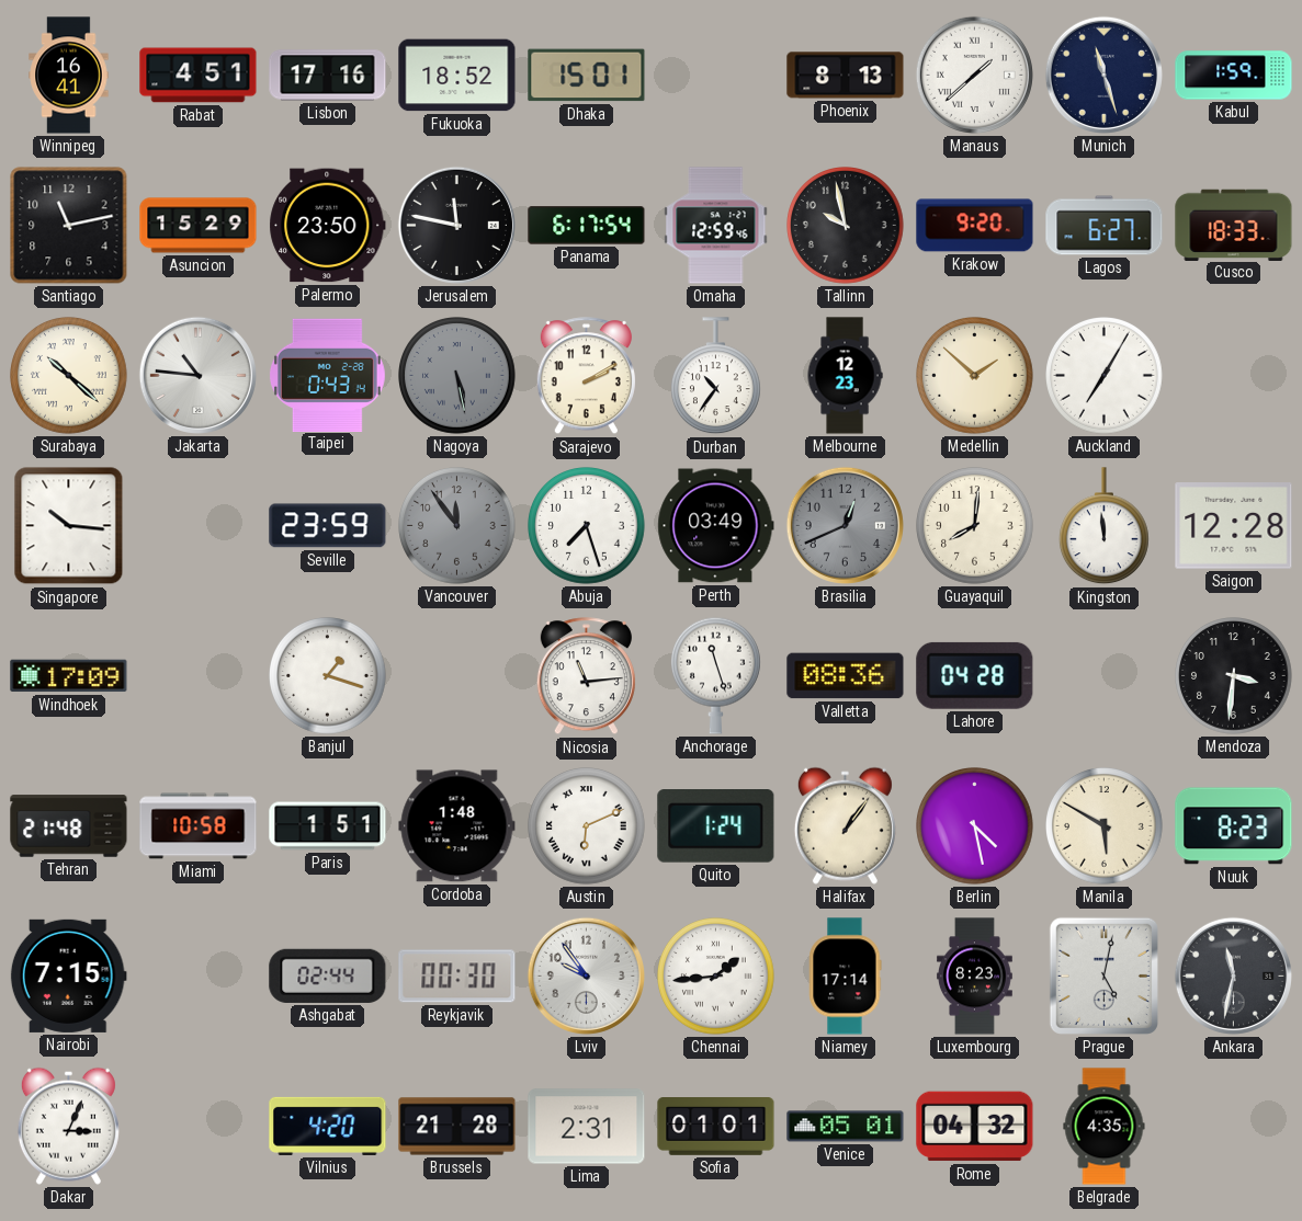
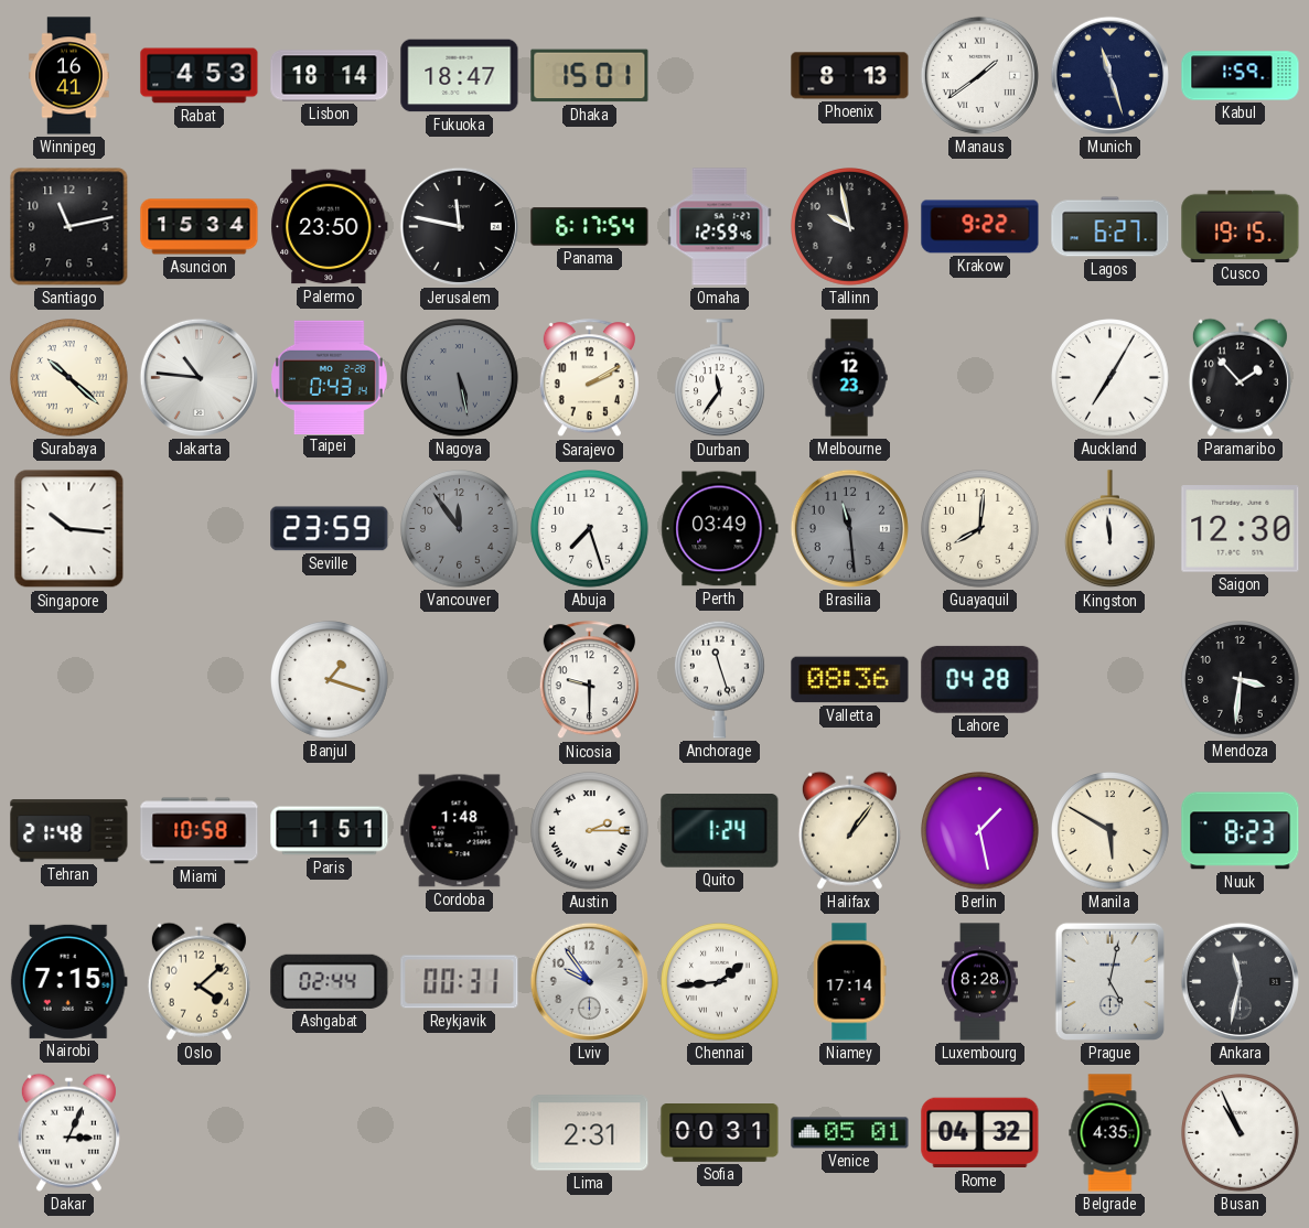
Rabat: 4:51 -> 4:53 (200, 76)
Lisbon: 17:16 -> 18:14 (330, 76)
Fukuoka: 18:52 -> 18:47 (460, 76)
Manaus: 1:38 -> 1:39 (979, 75)
Asuncion: 15:29 -> 15:34 (200, 227)
Krakow: 9:20 -> 9:22 (980, 227)
Cusco: 18:33 -> 19:15 (1241, 226)
Durban: 10:36 -> 11:36 (719, 378)
Medellin: 1:52 -> none (975, 376)
Paramaribo: none -> 1:53 (1240, 377)
Brasilia: 12:41 -> 11:29 (849, 528)
Saigon: 12:28 -> 12:30 (1241, 529)
Windhoek: 17:09 -> none (69, 676)
Nicosia: 11:14 -> 9:30 (589, 680)
Austin: 6:11 -> 2:15 (590, 831)
Berlin: 4:28 -> 1:28 (980, 831)
Oslo: none -> 4:08 (199, 981)
Reykjavik: 00:30 -> 00:31 (460, 982)
Luxembourg: 8:23 -> 8:28 (979, 982)
Vilnius: 4:20 -> none (328, 1126)
Brussels: 21:28 -> none (457, 1127)
Sofia: 01:01 -> 00:31 (720, 1133)
Busan: none -> 10:56 (1241, 1133)
